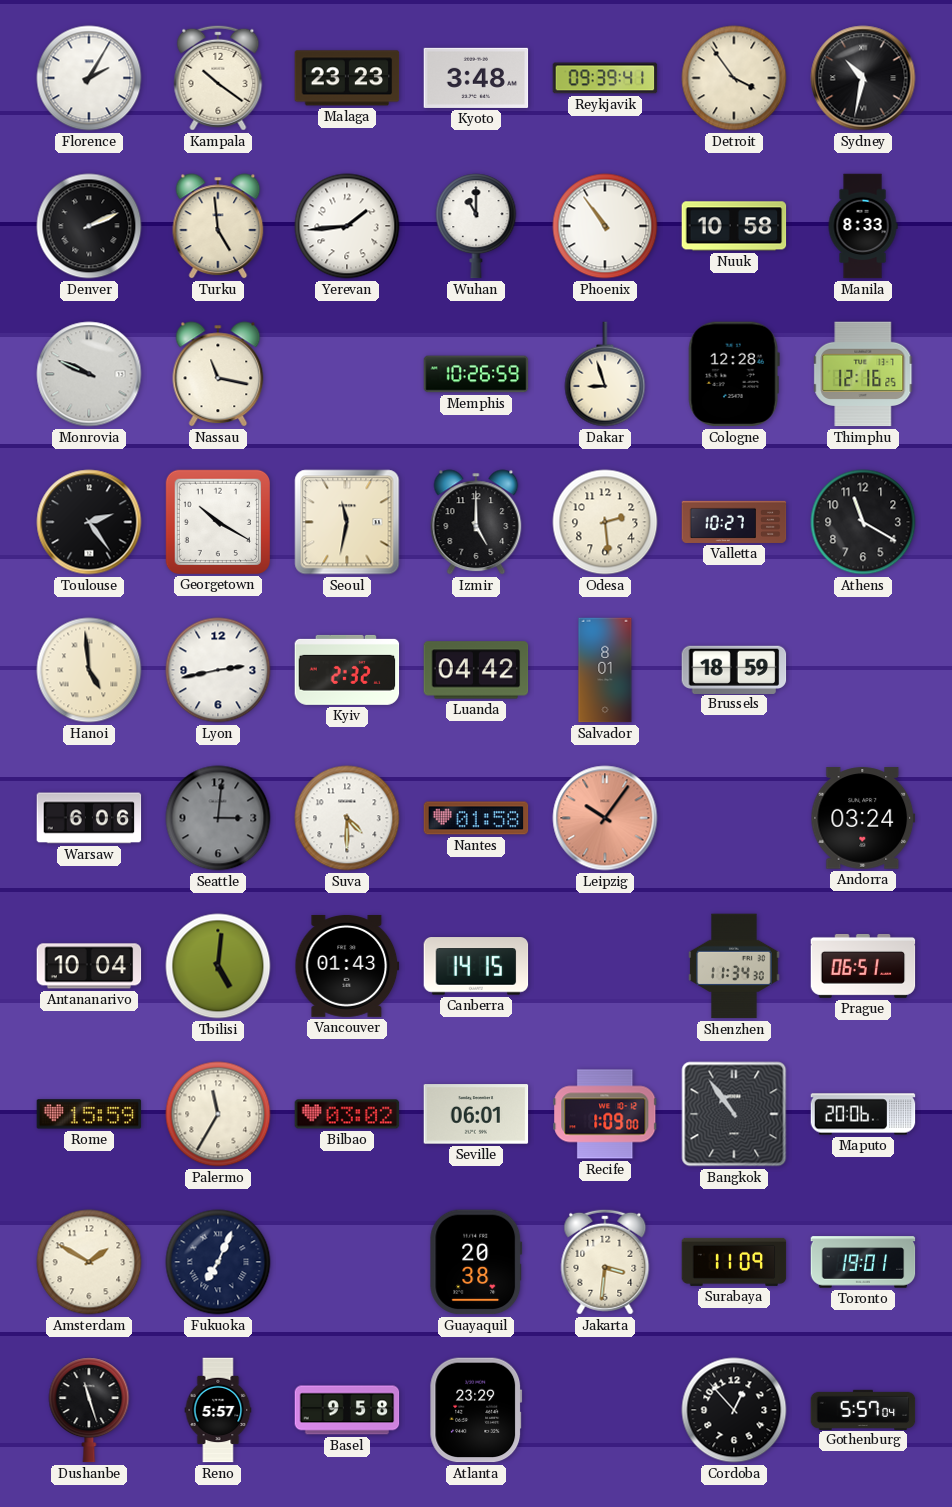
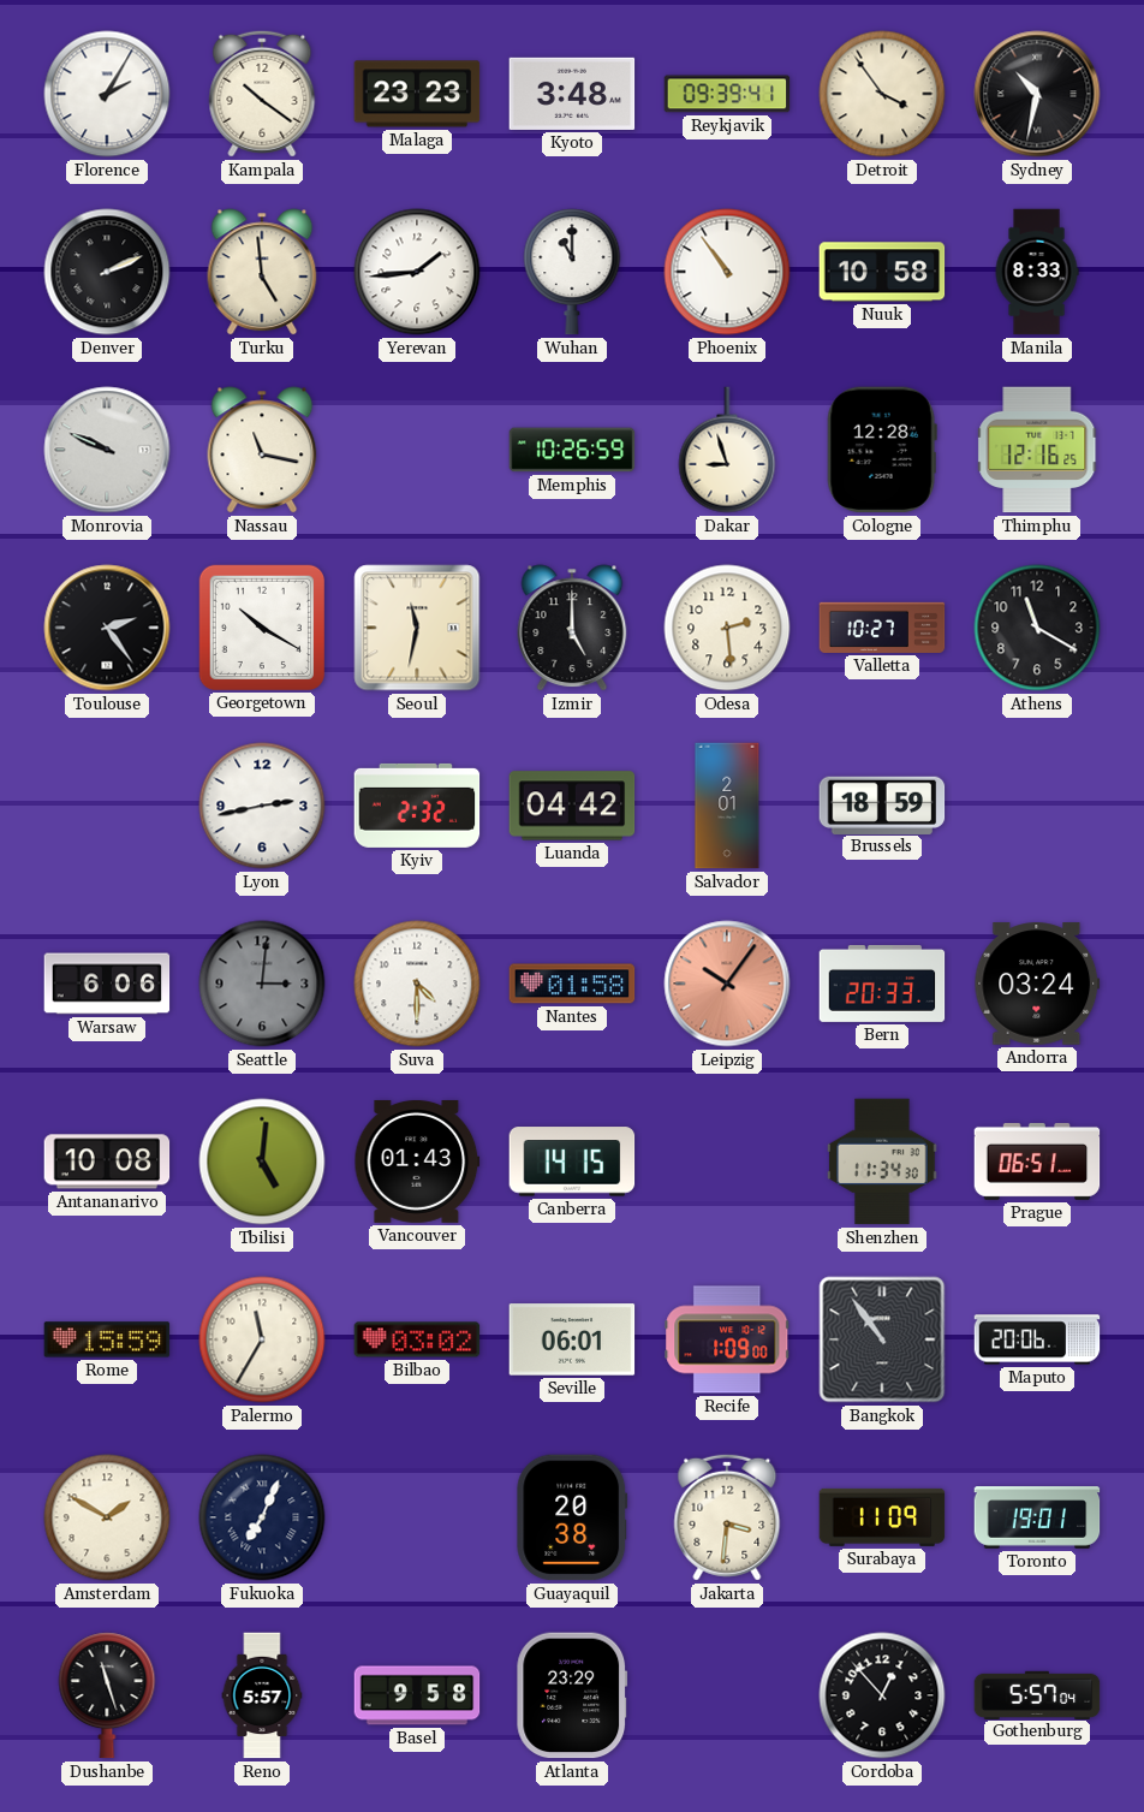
Hanoi: 4:59 -> none (89, 670)
Salvador: 8:01 -> 2:01 (727, 806)
Bern: none -> 20:33 (882, 984)
Antananarivo: 10:04 -> 10:08 (107, 1162)
